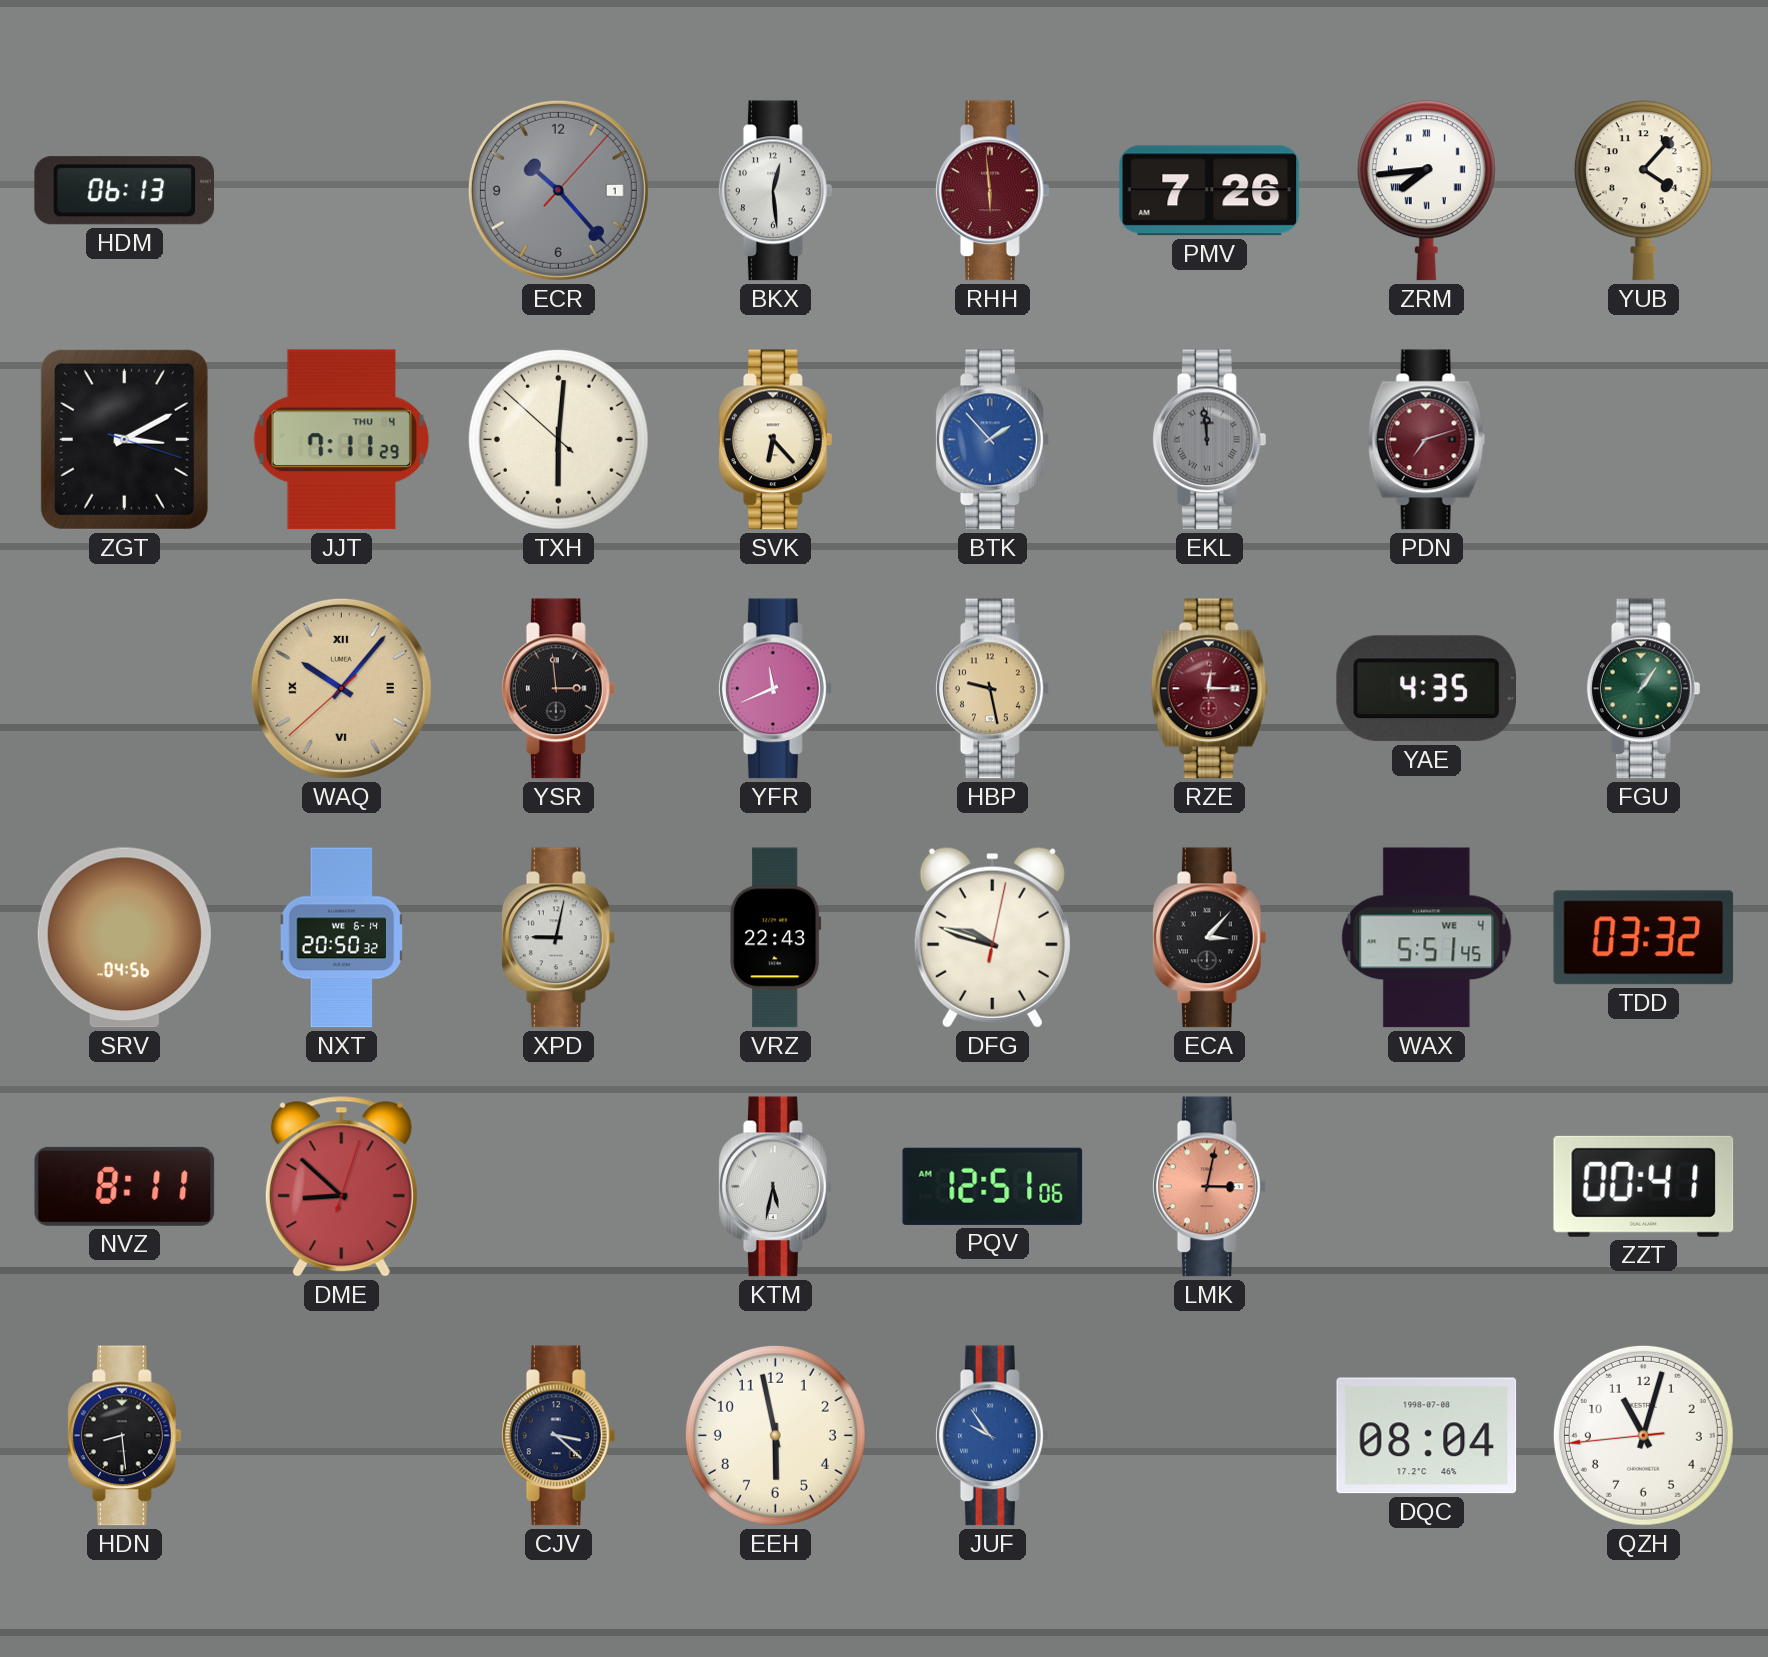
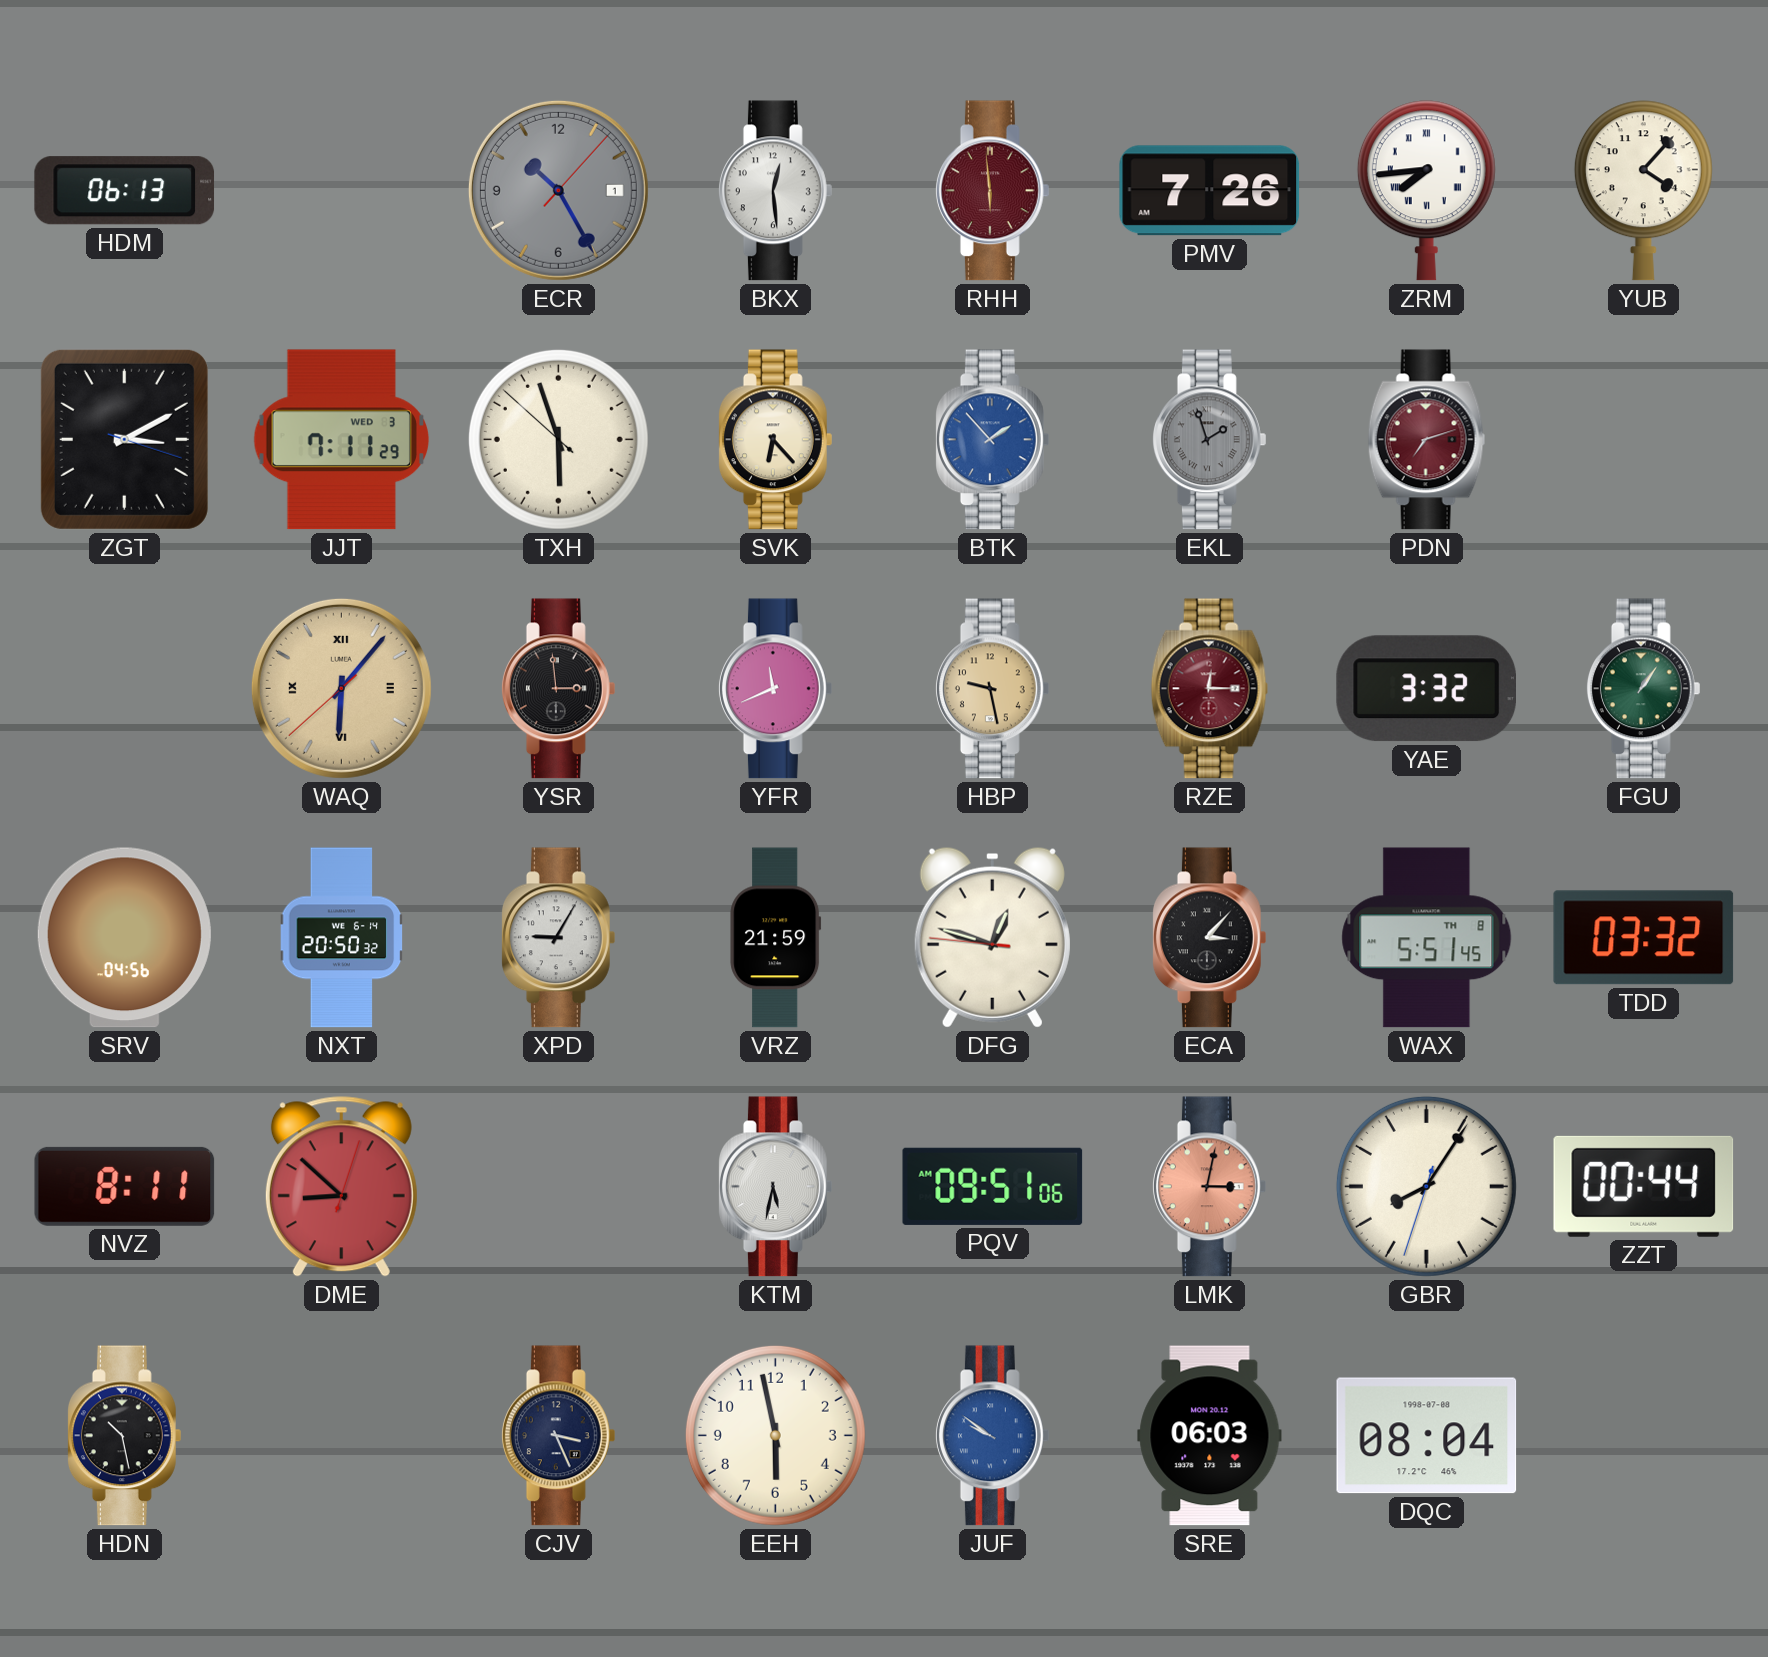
ECR: 10:23 -> 10:25 (558, 190)
JJT date: THU 4 -> WED 3 (341, 440)
TXH: 6:00 -> 5:56 (558, 439)
EKL: 11:59 -> 1:57 (1209, 440)
WAQ: 10:06 -> 6:06 (341, 688)
YAE: 4:35 -> 3:32 (1426, 689)
XPD: 9:02 -> 9:05 (558, 938)
VRZ: 22:43 -> 21:59 (776, 938)
DFG: 9:48 -> 12:47 (992, 937)
WAX date: WE 4 -> TH 8 (1427, 938)
PQV: 12:51 -> 09:51 (993, 1186)
GBR: none -> 8:05 (1426, 1186)
ZZT: 00:41 -> 00:44 (1644, 1186)
HDN: 8:29 -> 10:28 (124, 1436)
CJV: 3:22 -> 3:26 (558, 1436)
JUF: 9:54 -> 9:51 (992, 1436)
SRE: none -> 06:03 (1210, 1436)
QZH: 11:02 -> none (1643, 1435)
